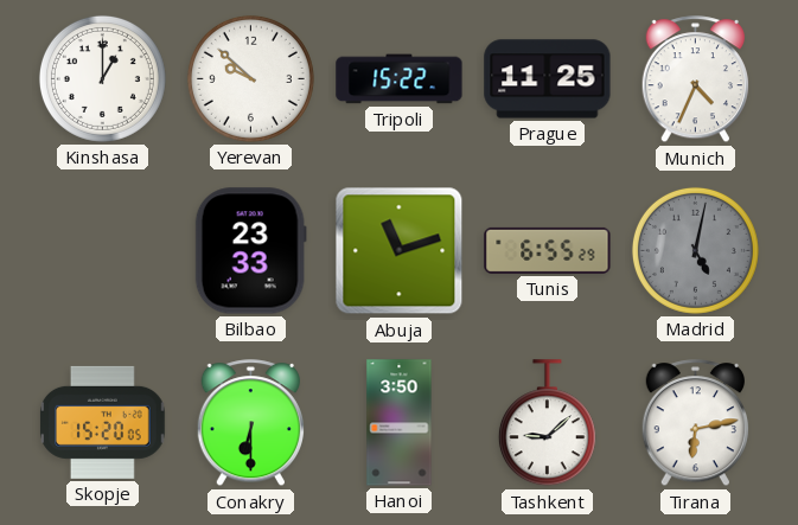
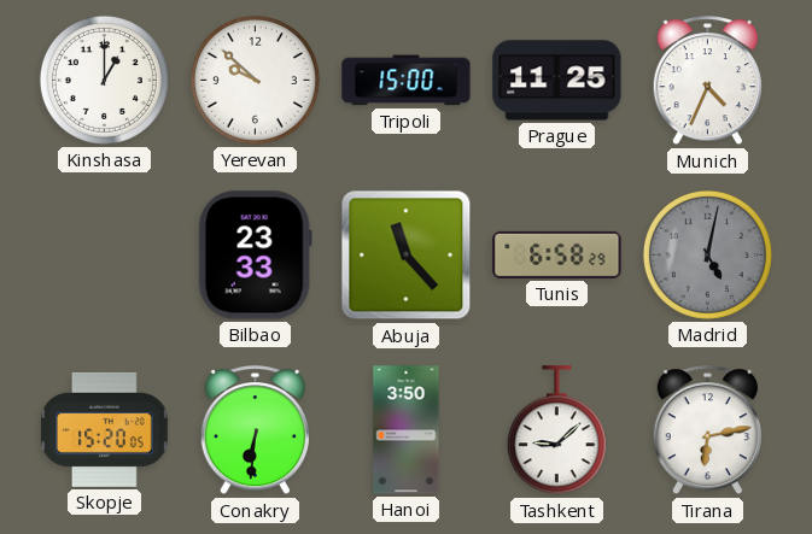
Tripoli: 15:22 -> 15:00 (407, 81)
Abuja: 11:12 -> 11:23 (407, 256)
Tunis: 6:55 -> 6:58 (557, 254)
Conakry: 6:30 -> 6:31 (255, 430)
